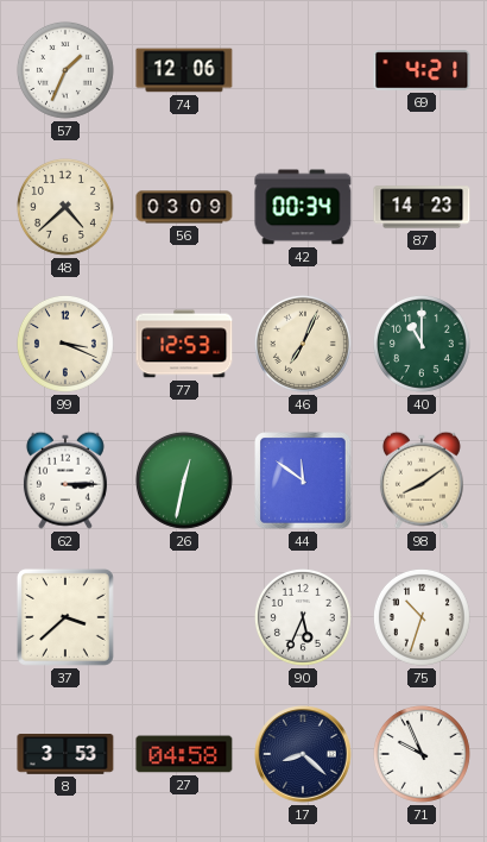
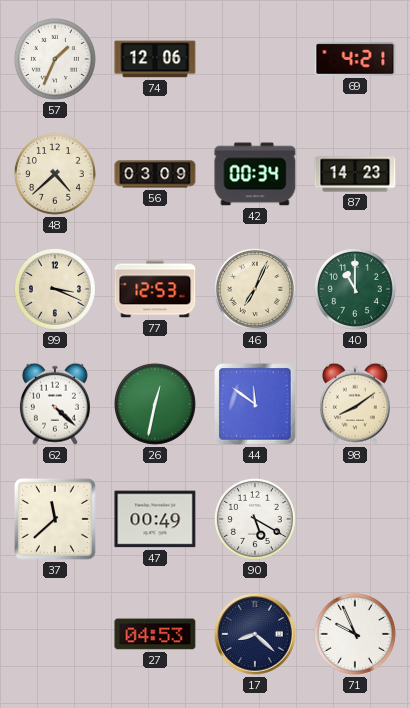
62: 3:15 -> 4:22 (55, 404)
37: 3:38 -> 11:38 (55, 519)
47: none -> 00:49 (155, 519)
90: 5:34 -> 5:20 (255, 519)
75: 10:33 -> none (422, 617)
8: 3:53 -> none (65, 755)
27: 04:58 -> 04:53 (155, 634)
